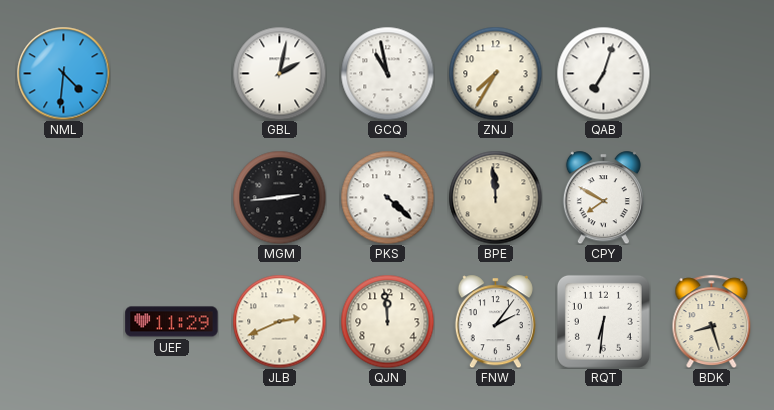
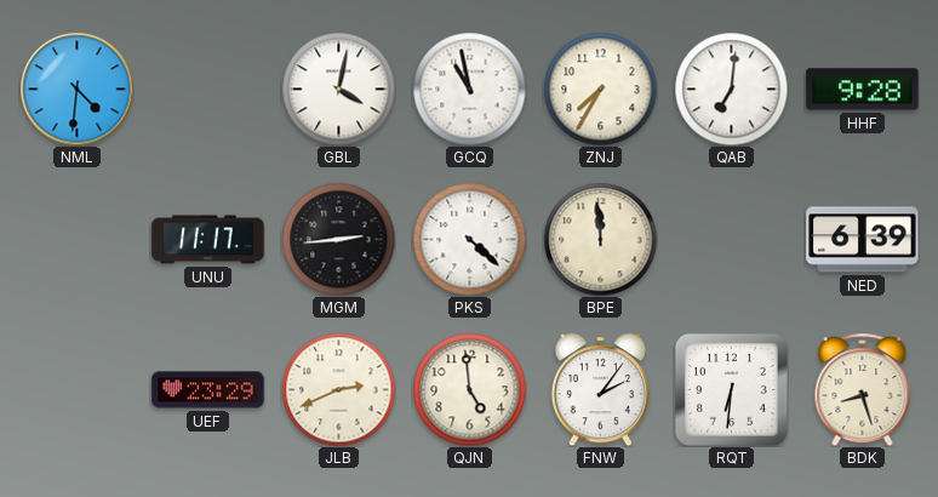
GBL: 2:02 -> 4:02 (338, 88)
QAB: 7:03 -> 7:01 (731, 88)
HHF: none -> 9:28 (863, 90)
UNU: none -> 11:17 (208, 240)
CPY: 7:50 -> none (603, 197)
NED: none -> 6:39 (863, 240)
UEF: 11:29 -> 23:29 (208, 390)
QJN: 11:59 -> 4:59 (469, 389)
